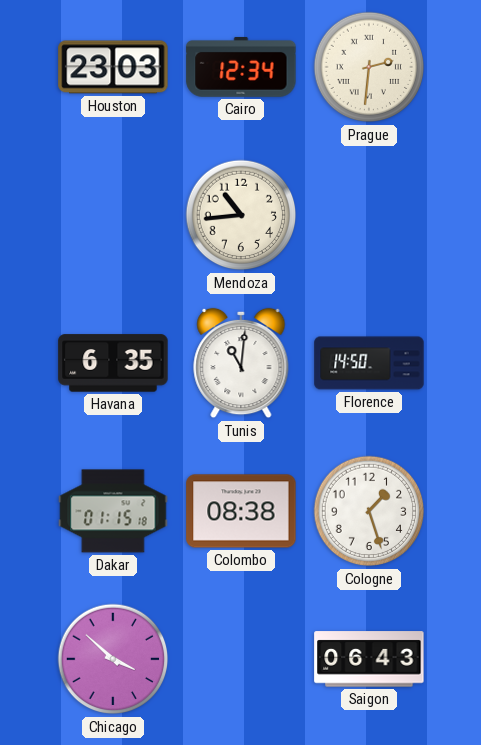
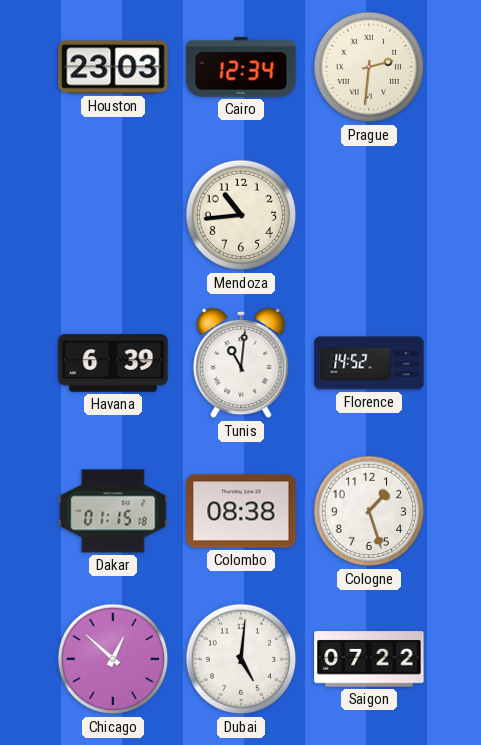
Havana: 6:35 -> 6:39 (113, 363)
Florence: 14:50 -> 14:52 (369, 363)
Chicago: 3:52 -> 12:52 (113, 659)
Dubai: none -> 5:01 (241, 659)
Saigon: 06:43 -> 07:22 (369, 659)
